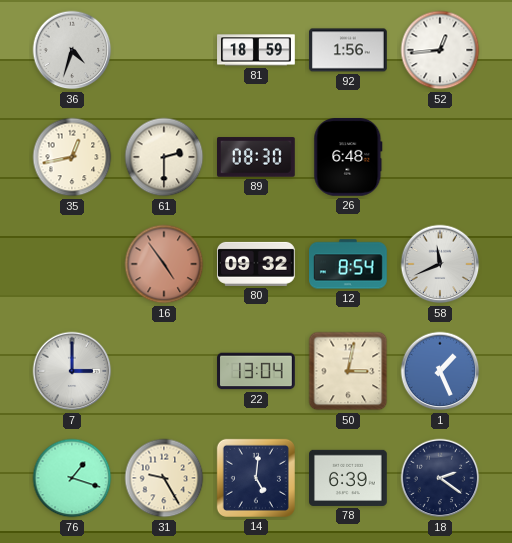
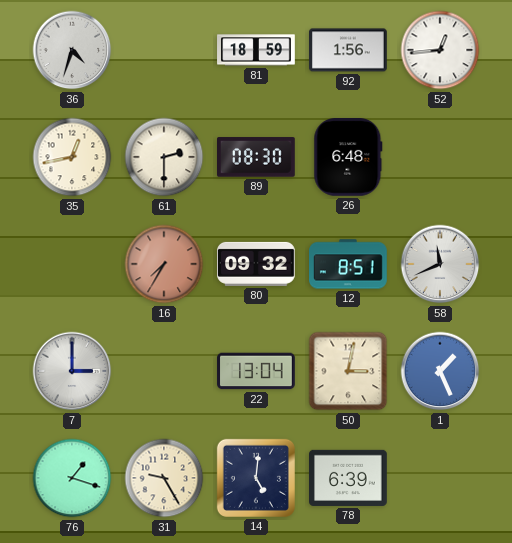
16: 4:54 -> 7:35 (164, 264)
12: 8:54 -> 8:51 (349, 264)
18: 2:21 -> none (440, 478)
